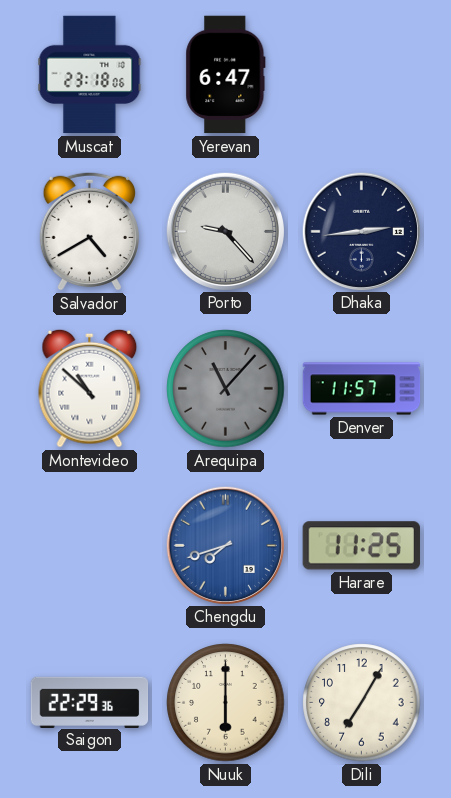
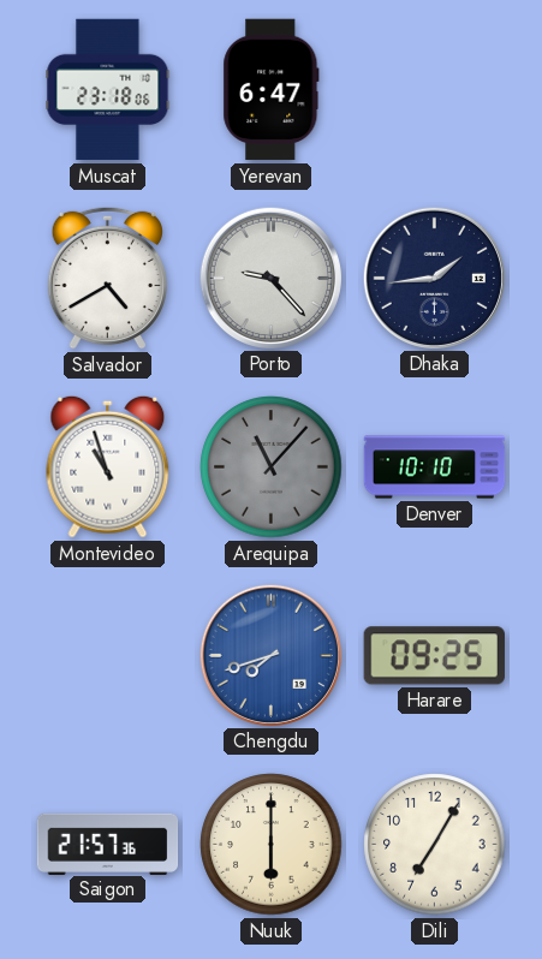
Dhaka: 2:44 -> 1:44 (434, 278)
Montevideo: 10:52 -> 10:57 (108, 466)
Denver: 11:57 -> 10:10 (435, 467)
Harare: 11:25 -> 09:25 (434, 656)
Saigon: 22:29 -> 21:57 (108, 844)
